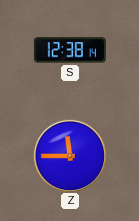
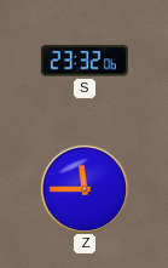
S: 12:38 -> 23:32 (85, 61)
